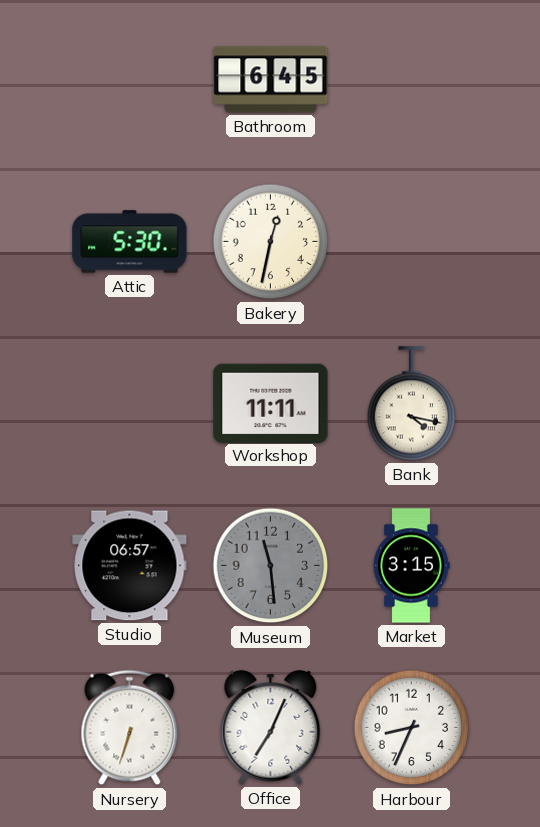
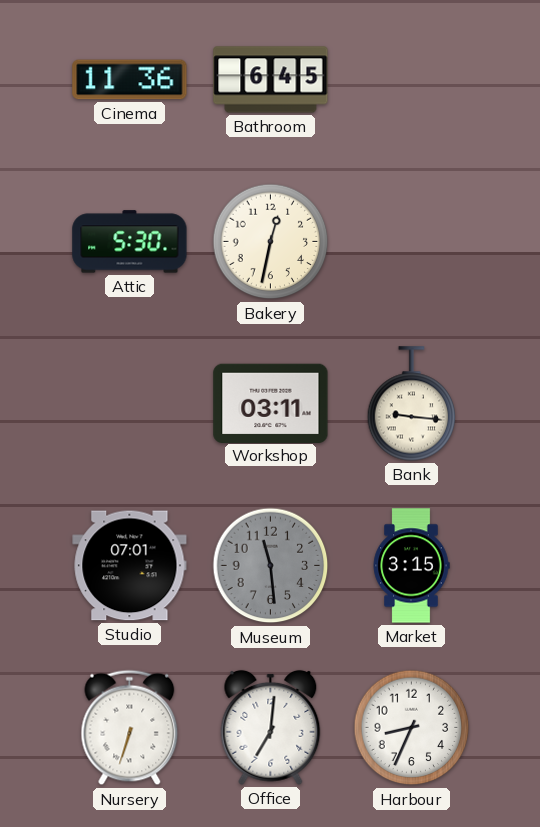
Cinema: none -> 11:36 (130, 80)
Workshop: 11:11 -> 03:11 (271, 403)
Bank: 4:17 -> 9:16 (412, 404)
Studio: 06:57 -> 07:01 (130, 566)
Office: 7:04 -> 7:01 (271, 727)
